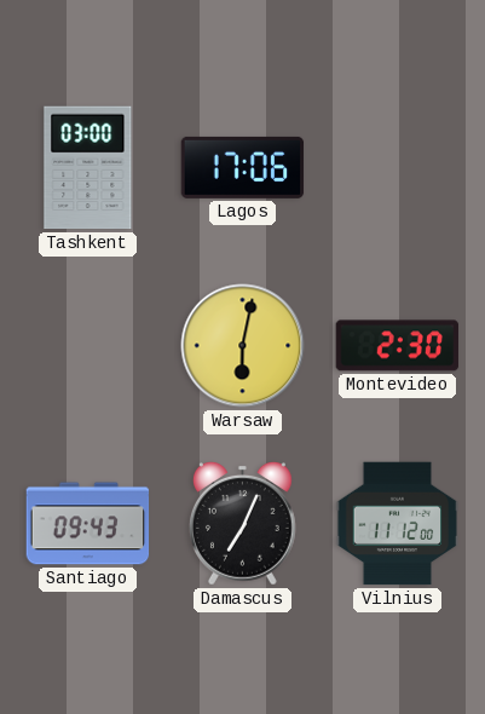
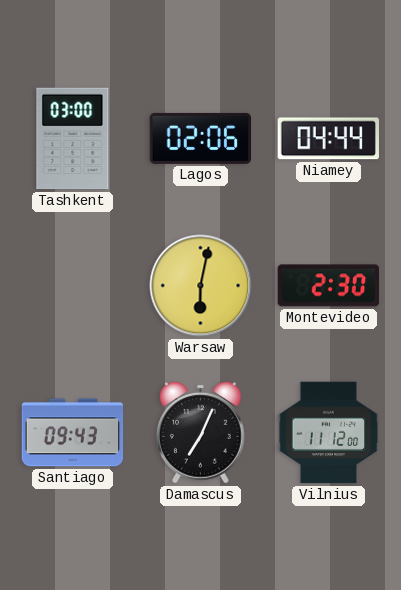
Lagos: 17:06 -> 02:06 (201, 138)
Niamey: none -> 04:44 (328, 139)
